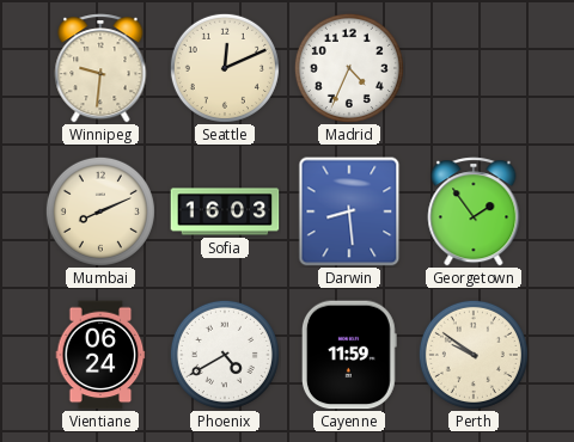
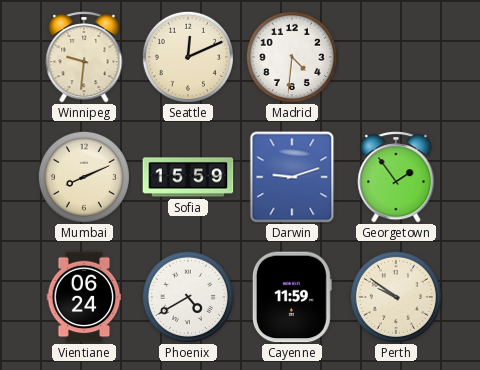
Madrid: 4:34 -> 4:31 (292, 57)
Sofia: 16:03 -> 15:59 (188, 177)
Darwin: 8:29 -> 9:12 (292, 177)
